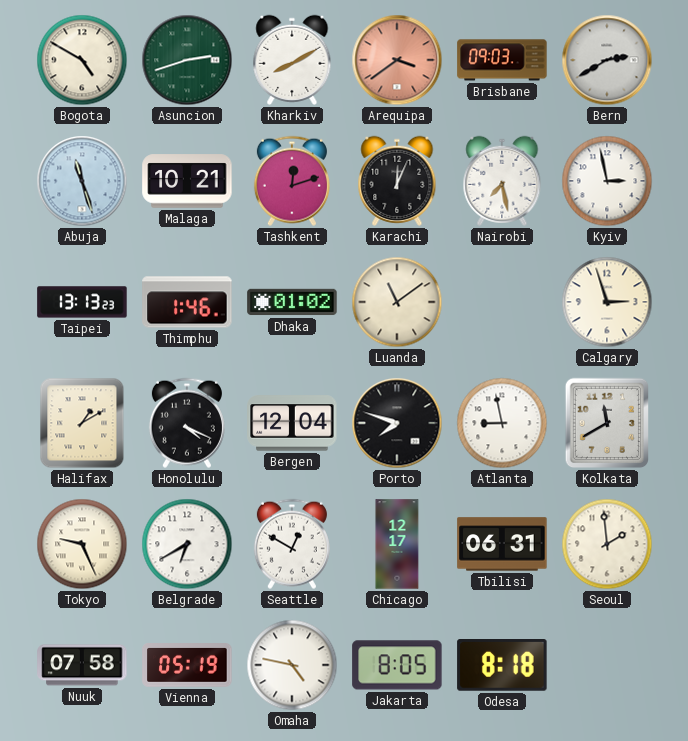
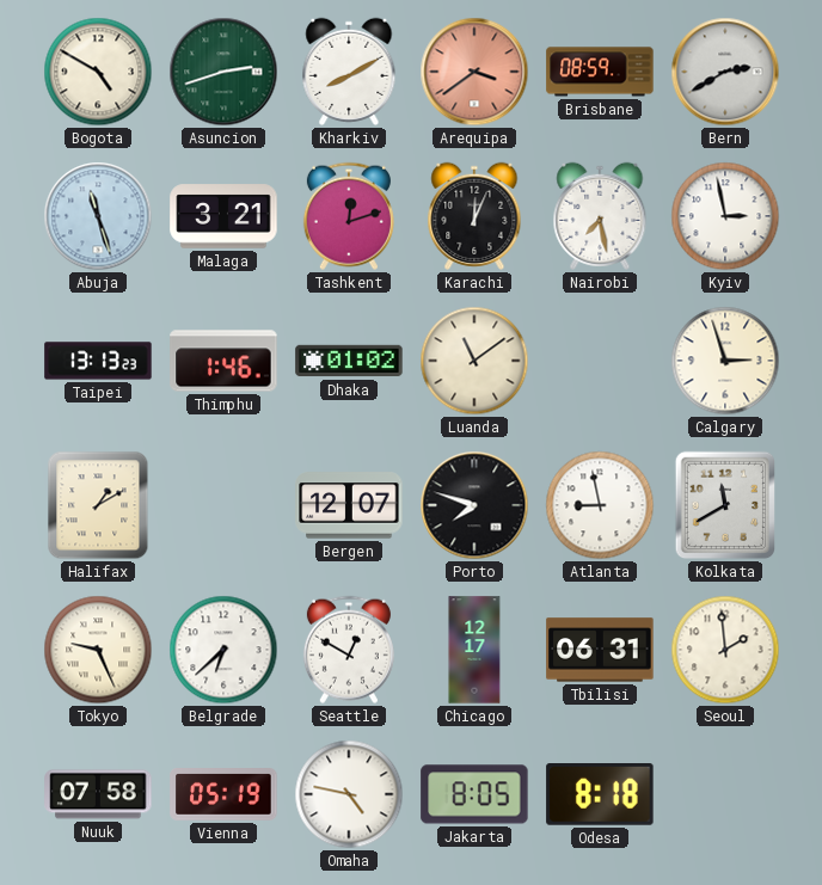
Brisbane: 09:03 -> 08:59 (600, 72)
Malaga: 10:21 -> 3:21 (223, 216)
Honolulu: 4:19 -> none (187, 423)
Bergen: 12:04 -> 12:07 (349, 505)
Belgrade: 6:40 -> 6:38 (223, 650)
